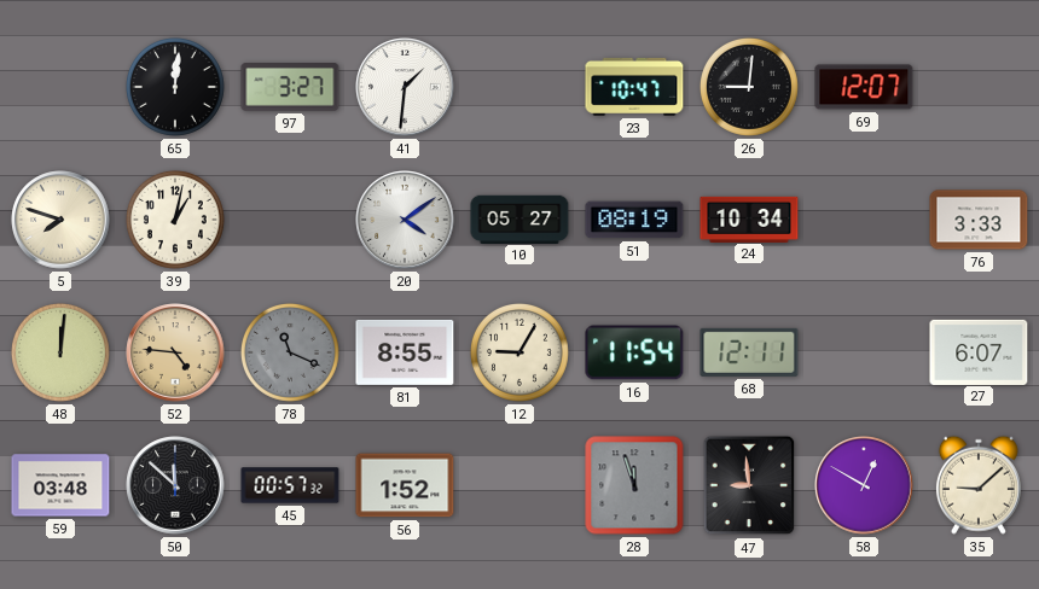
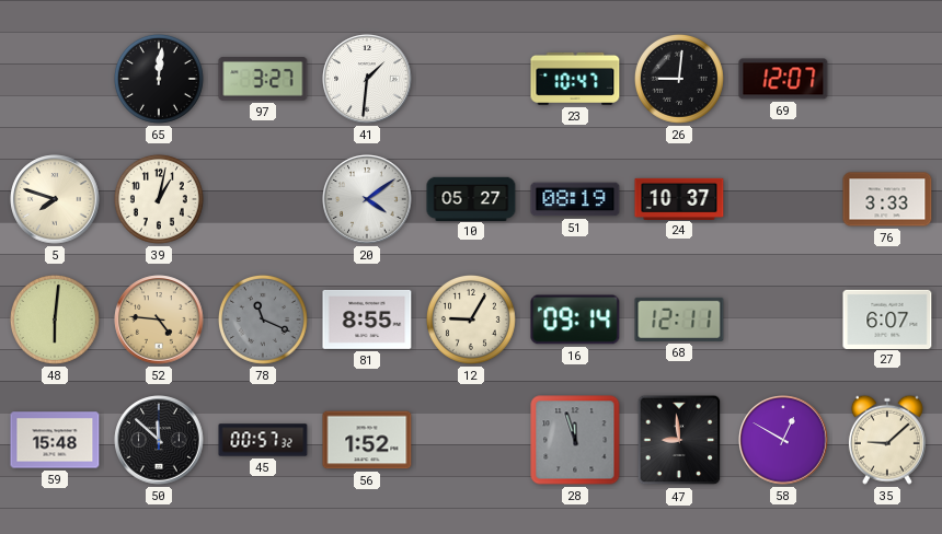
24: 10:34 -> 10:37 (679, 198)
48: 12:01 -> 6:01 (55, 320)
16: 11:54 -> 09:14 (575, 320)
59: 03:48 -> 15:48 (55, 440)
